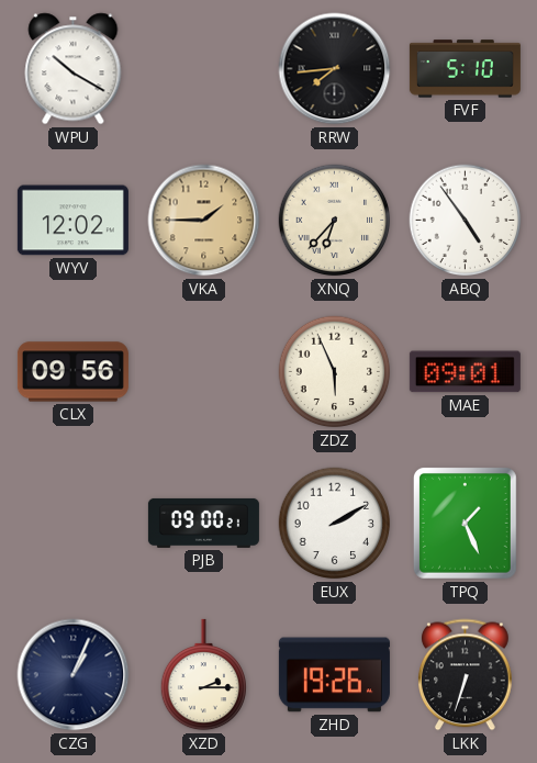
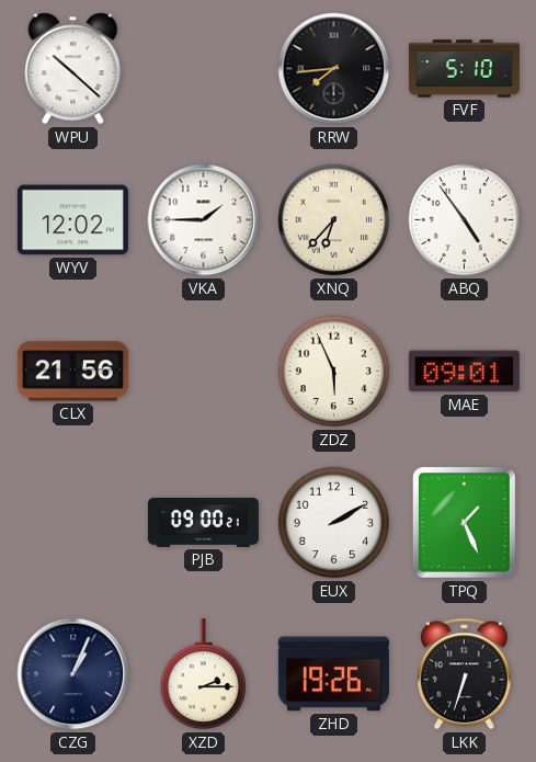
WPU: 10:20 -> 10:22 (73, 69)
VKA dial: champagne -> white (204, 220)
CLX: 09:56 -> 21:56 (72, 372)
